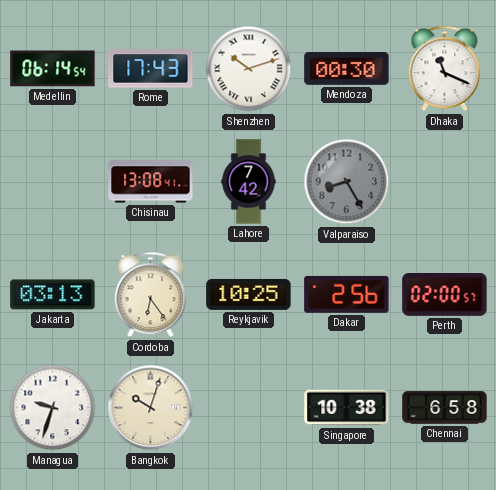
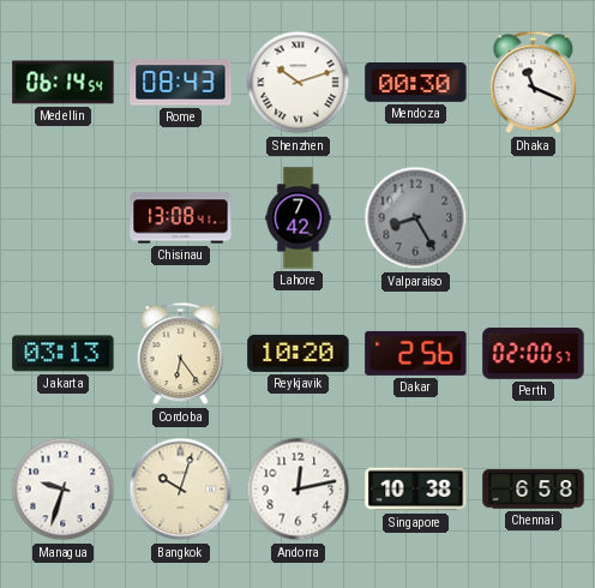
Rome: 17:43 -> 08:43 (181, 83)
Reykjavik: 10:25 -> 10:20 (299, 353)
Andorra: none -> 12:13 (299, 490)
